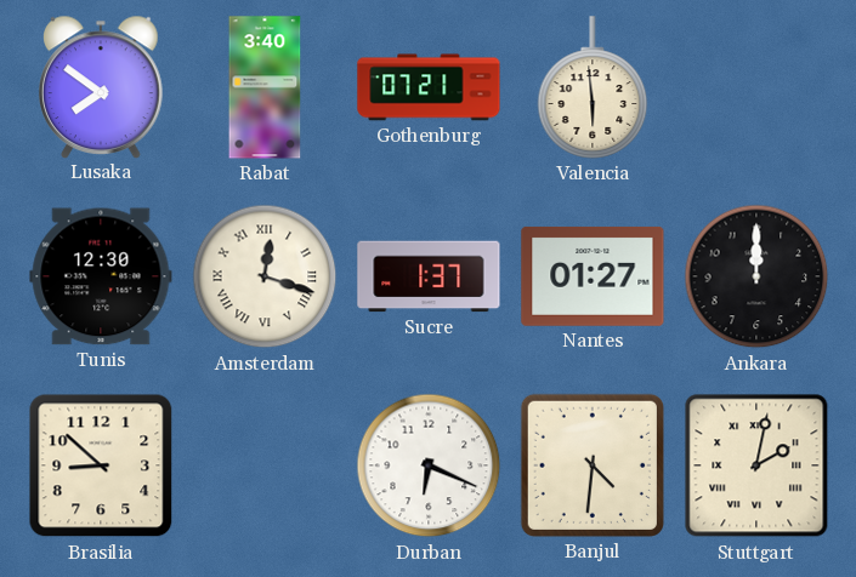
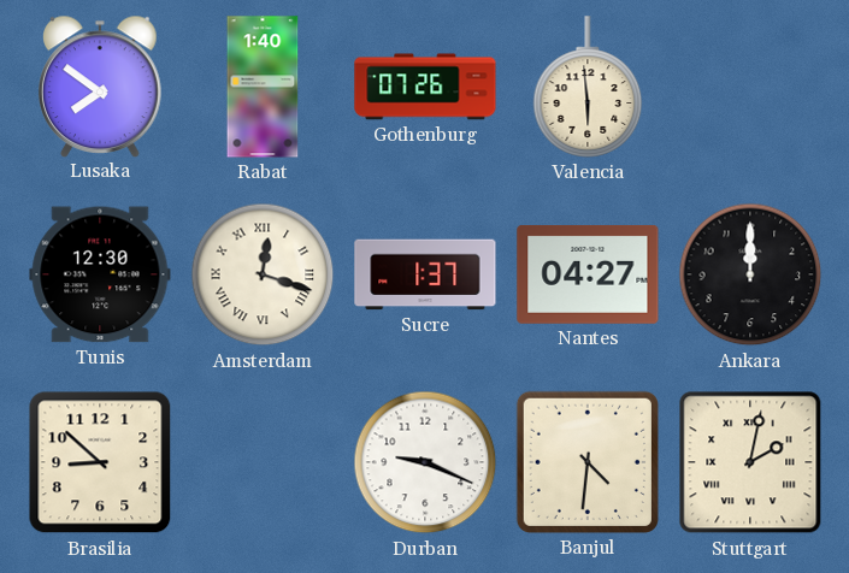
Rabat: 3:40 -> 1:40 (263, 87)
Gothenburg: 07:21 -> 07:26 (425, 87)
Nantes: 01:27 -> 04:27 (588, 274)
Durban: 6:19 -> 9:19 (425, 462)
